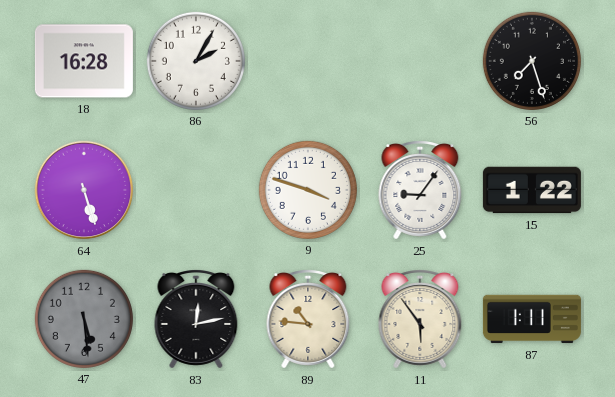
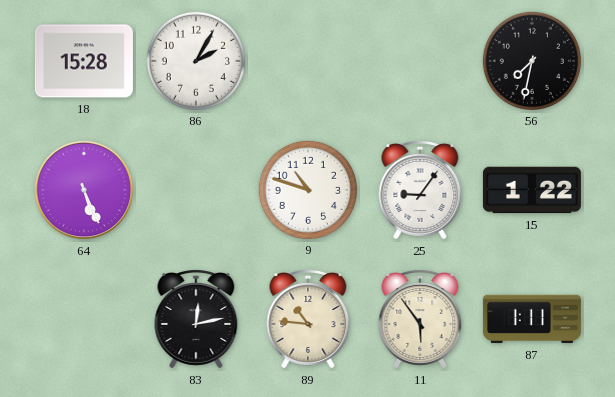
18: 16:28 -> 15:28 (84, 61)
56: 7:27 -> 7:32 (532, 61)
64: 5:27 -> 5:26 (84, 190)
9: 3:48 -> 10:48 (308, 190)
47: 5:29 -> none (84, 319)
